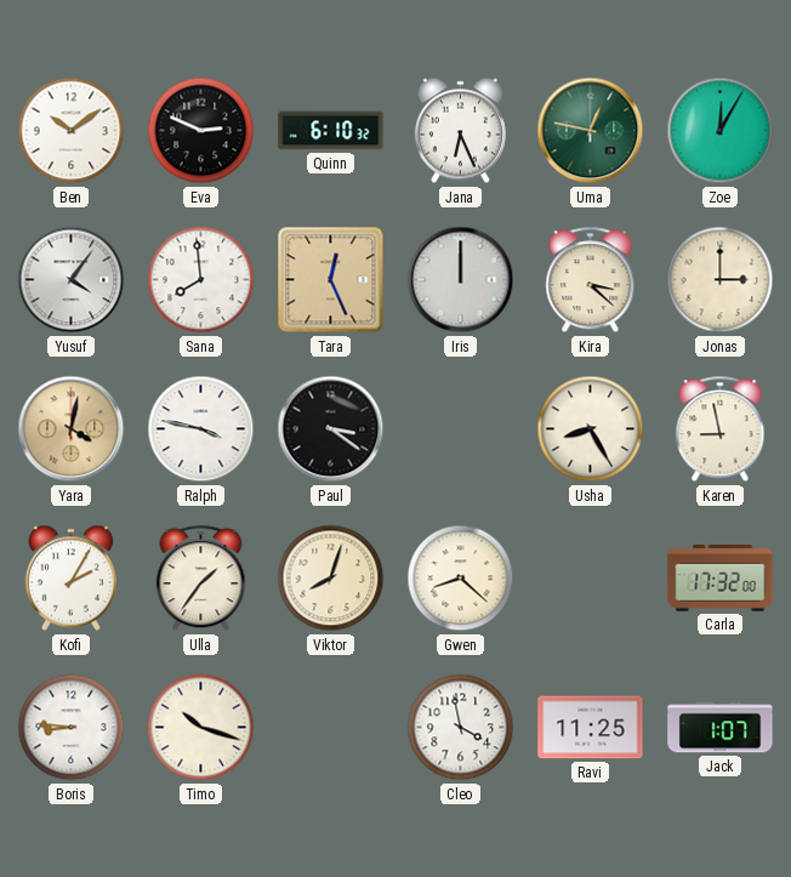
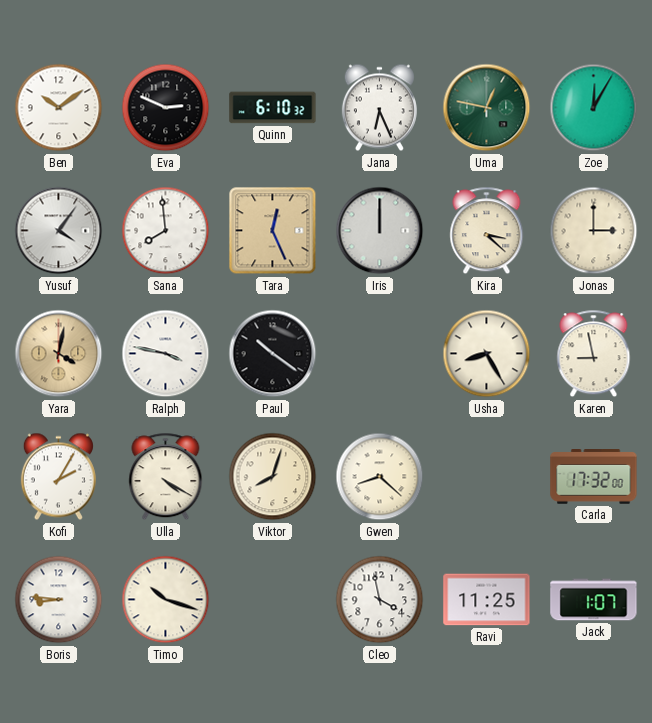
Paul: 3:21 -> 10:21 (273, 354)
Ulla: 1:36 -> 4:20 (166, 477)
